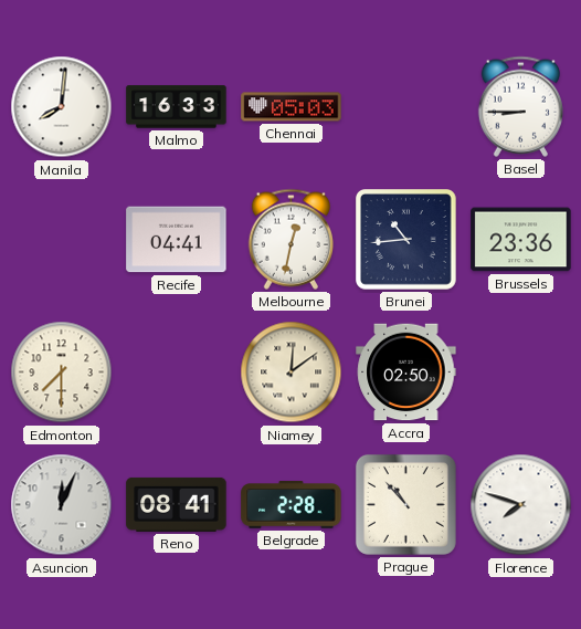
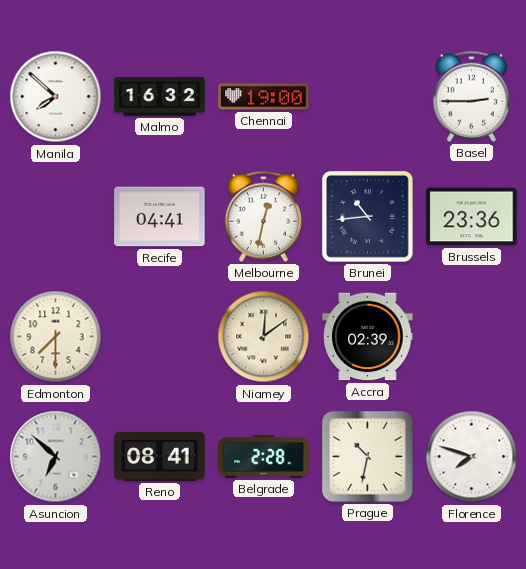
Manila: 8:01 -> 7:52 (56, 97)
Malmo: 16:33 -> 16:32 (160, 97)
Chennai: 05:03 -> 19:00 (264, 97)
Basel: 8:45 -> 2:45 (471, 96)
Accra: 02:50 -> 02:39 (368, 337)
Asuncion: 12:04 -> 6:52 (56, 457)
Prague: 10:53 -> 10:32 (367, 456)
